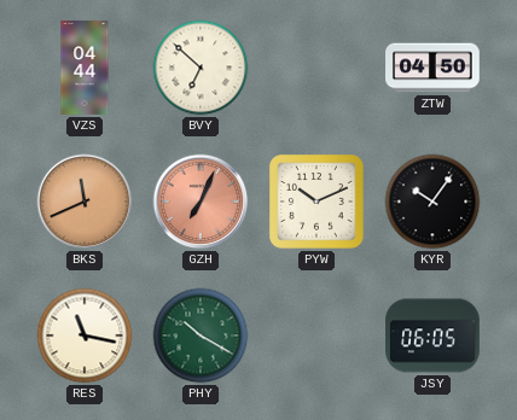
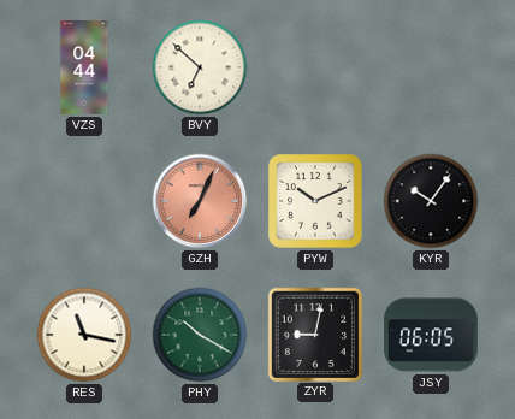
ZTW: 04:50 -> none (432, 68)
BKS: 11:41 -> none (85, 202)
ZYR: none -> 9:02 (314, 334)
